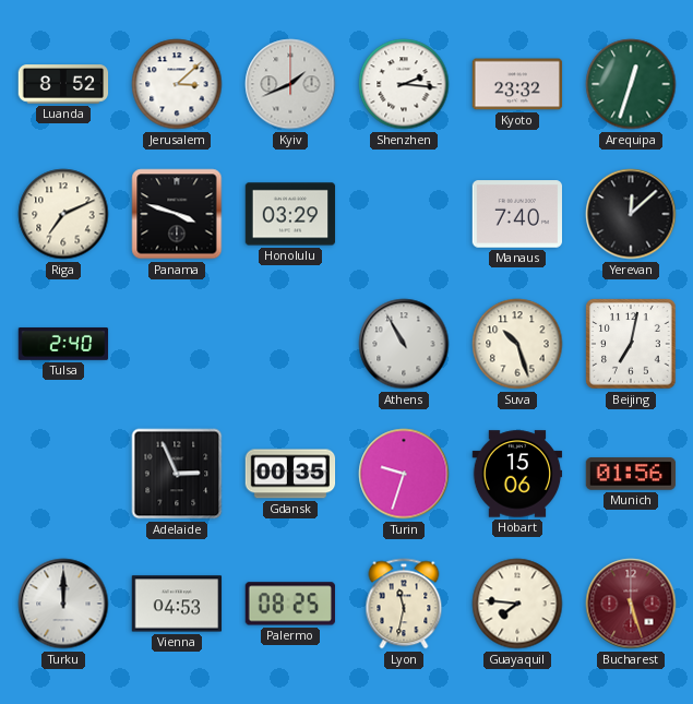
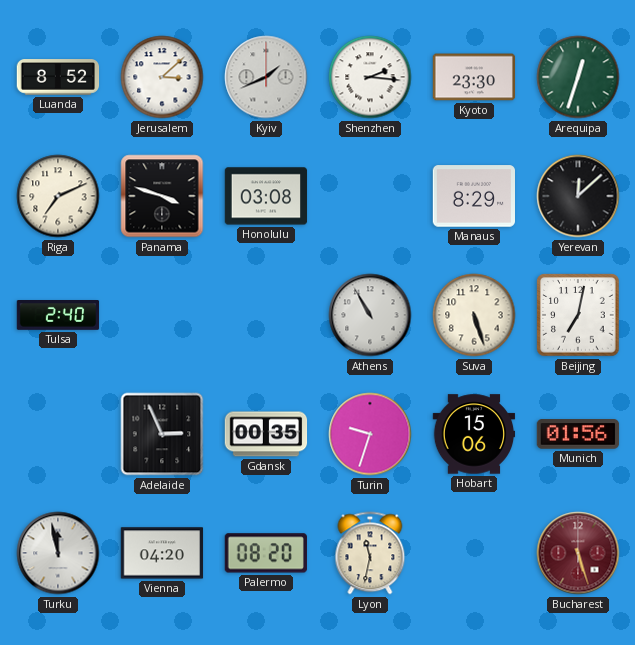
Kyoto: 23:32 -> 23:30 (474, 77)
Honolulu: 03:29 -> 03:08 (266, 196)
Manaus: 7:40 -> 8:29 (474, 196)
Suva: 10:27 -> 5:27 (474, 315)
Turku: 12:00 -> 11:58 (58, 553)
Vienna: 04:53 -> 04:20 (162, 553)
Palermo: 08:25 -> 08:20 (266, 553)
Guayaquil: 7:46 -> none (517, 604)
